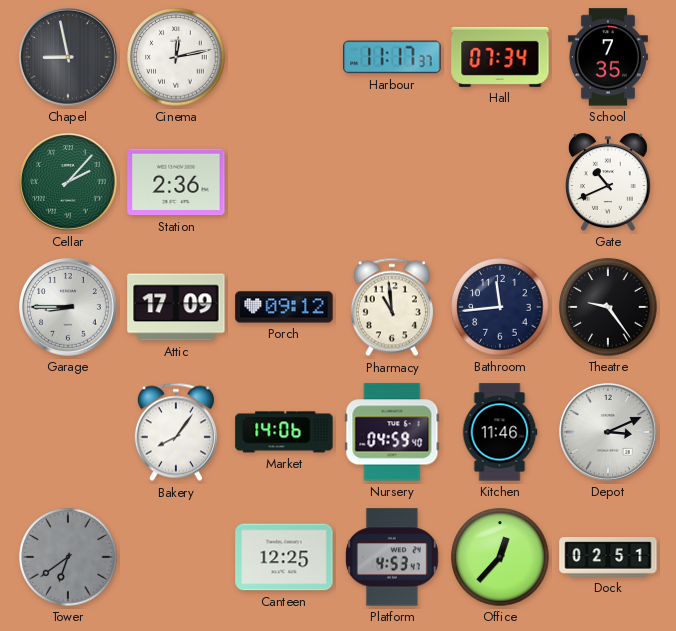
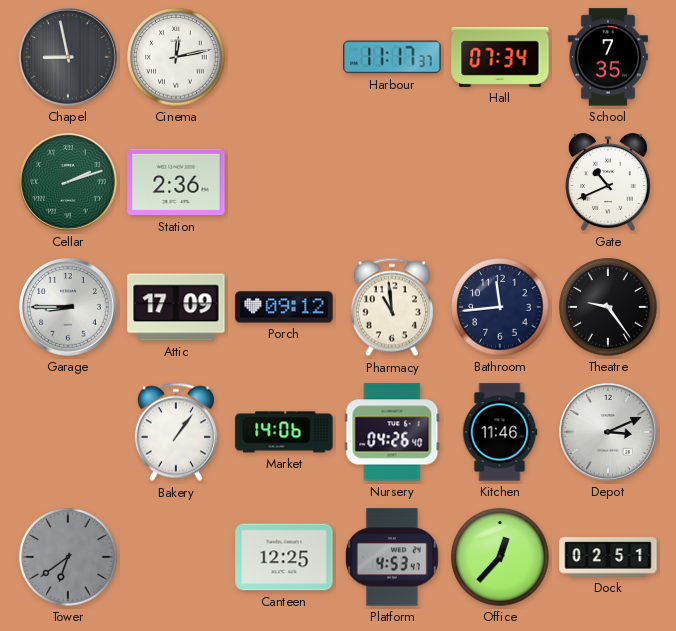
Cellar: 2:07 -> 2:12 (68, 182)
Bakery: 8:06 -> 1:06 (176, 432)
Nursery: 04:59 -> 04:26 (392, 432)
